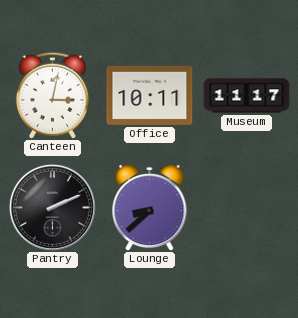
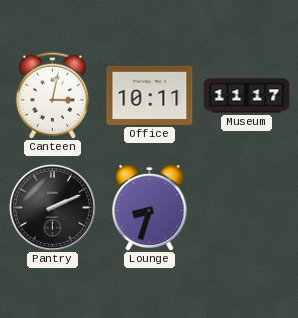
Lounge: 8:38 -> 8:33 (150, 207)
